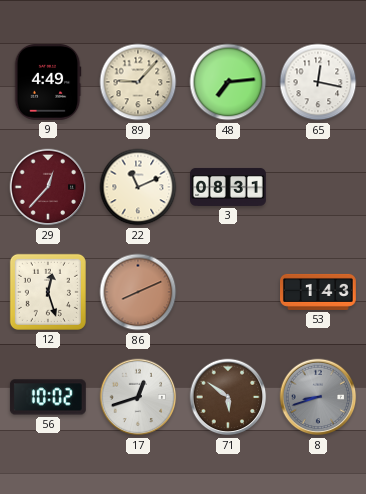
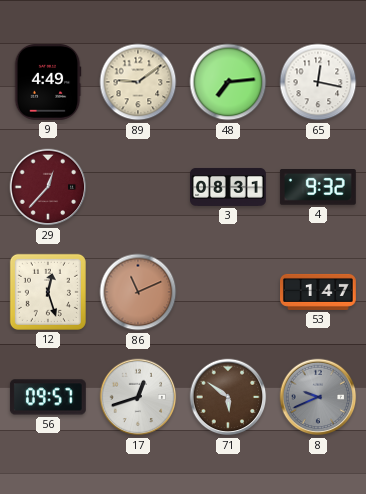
89: 9:07 -> 9:09 (138, 82)
22: 11:11 -> none (138, 187)
4: none -> 9:32 (318, 188)
86: 8:11 -> 11:11 (138, 292)
53: 1:43 -> 1:47 (319, 292)
56: 10:02 -> 09:57 (48, 397)
8: 8:42 -> 9:41 (318, 397)
